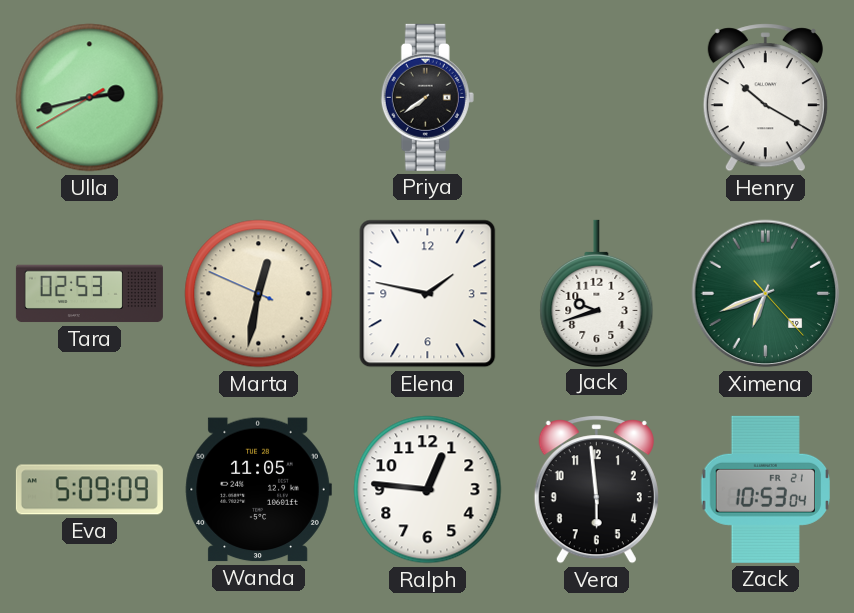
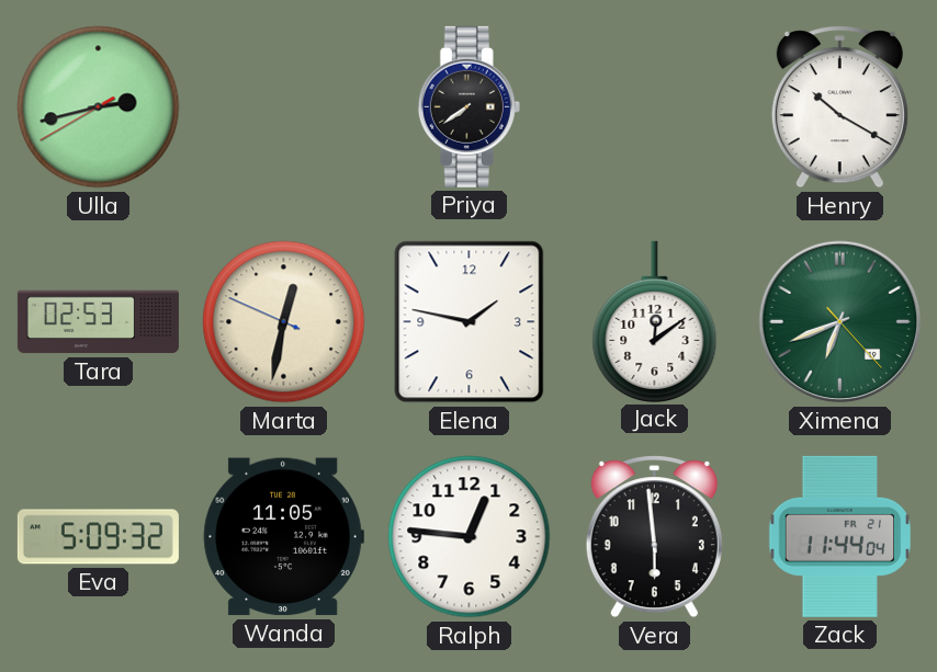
Jack: 9:42 -> 12:09 (655, 321)
Eva: 5:09:09 -> 5:09:32 (98, 537)
Zack: 10:53 -> 11:44 (839, 536)
